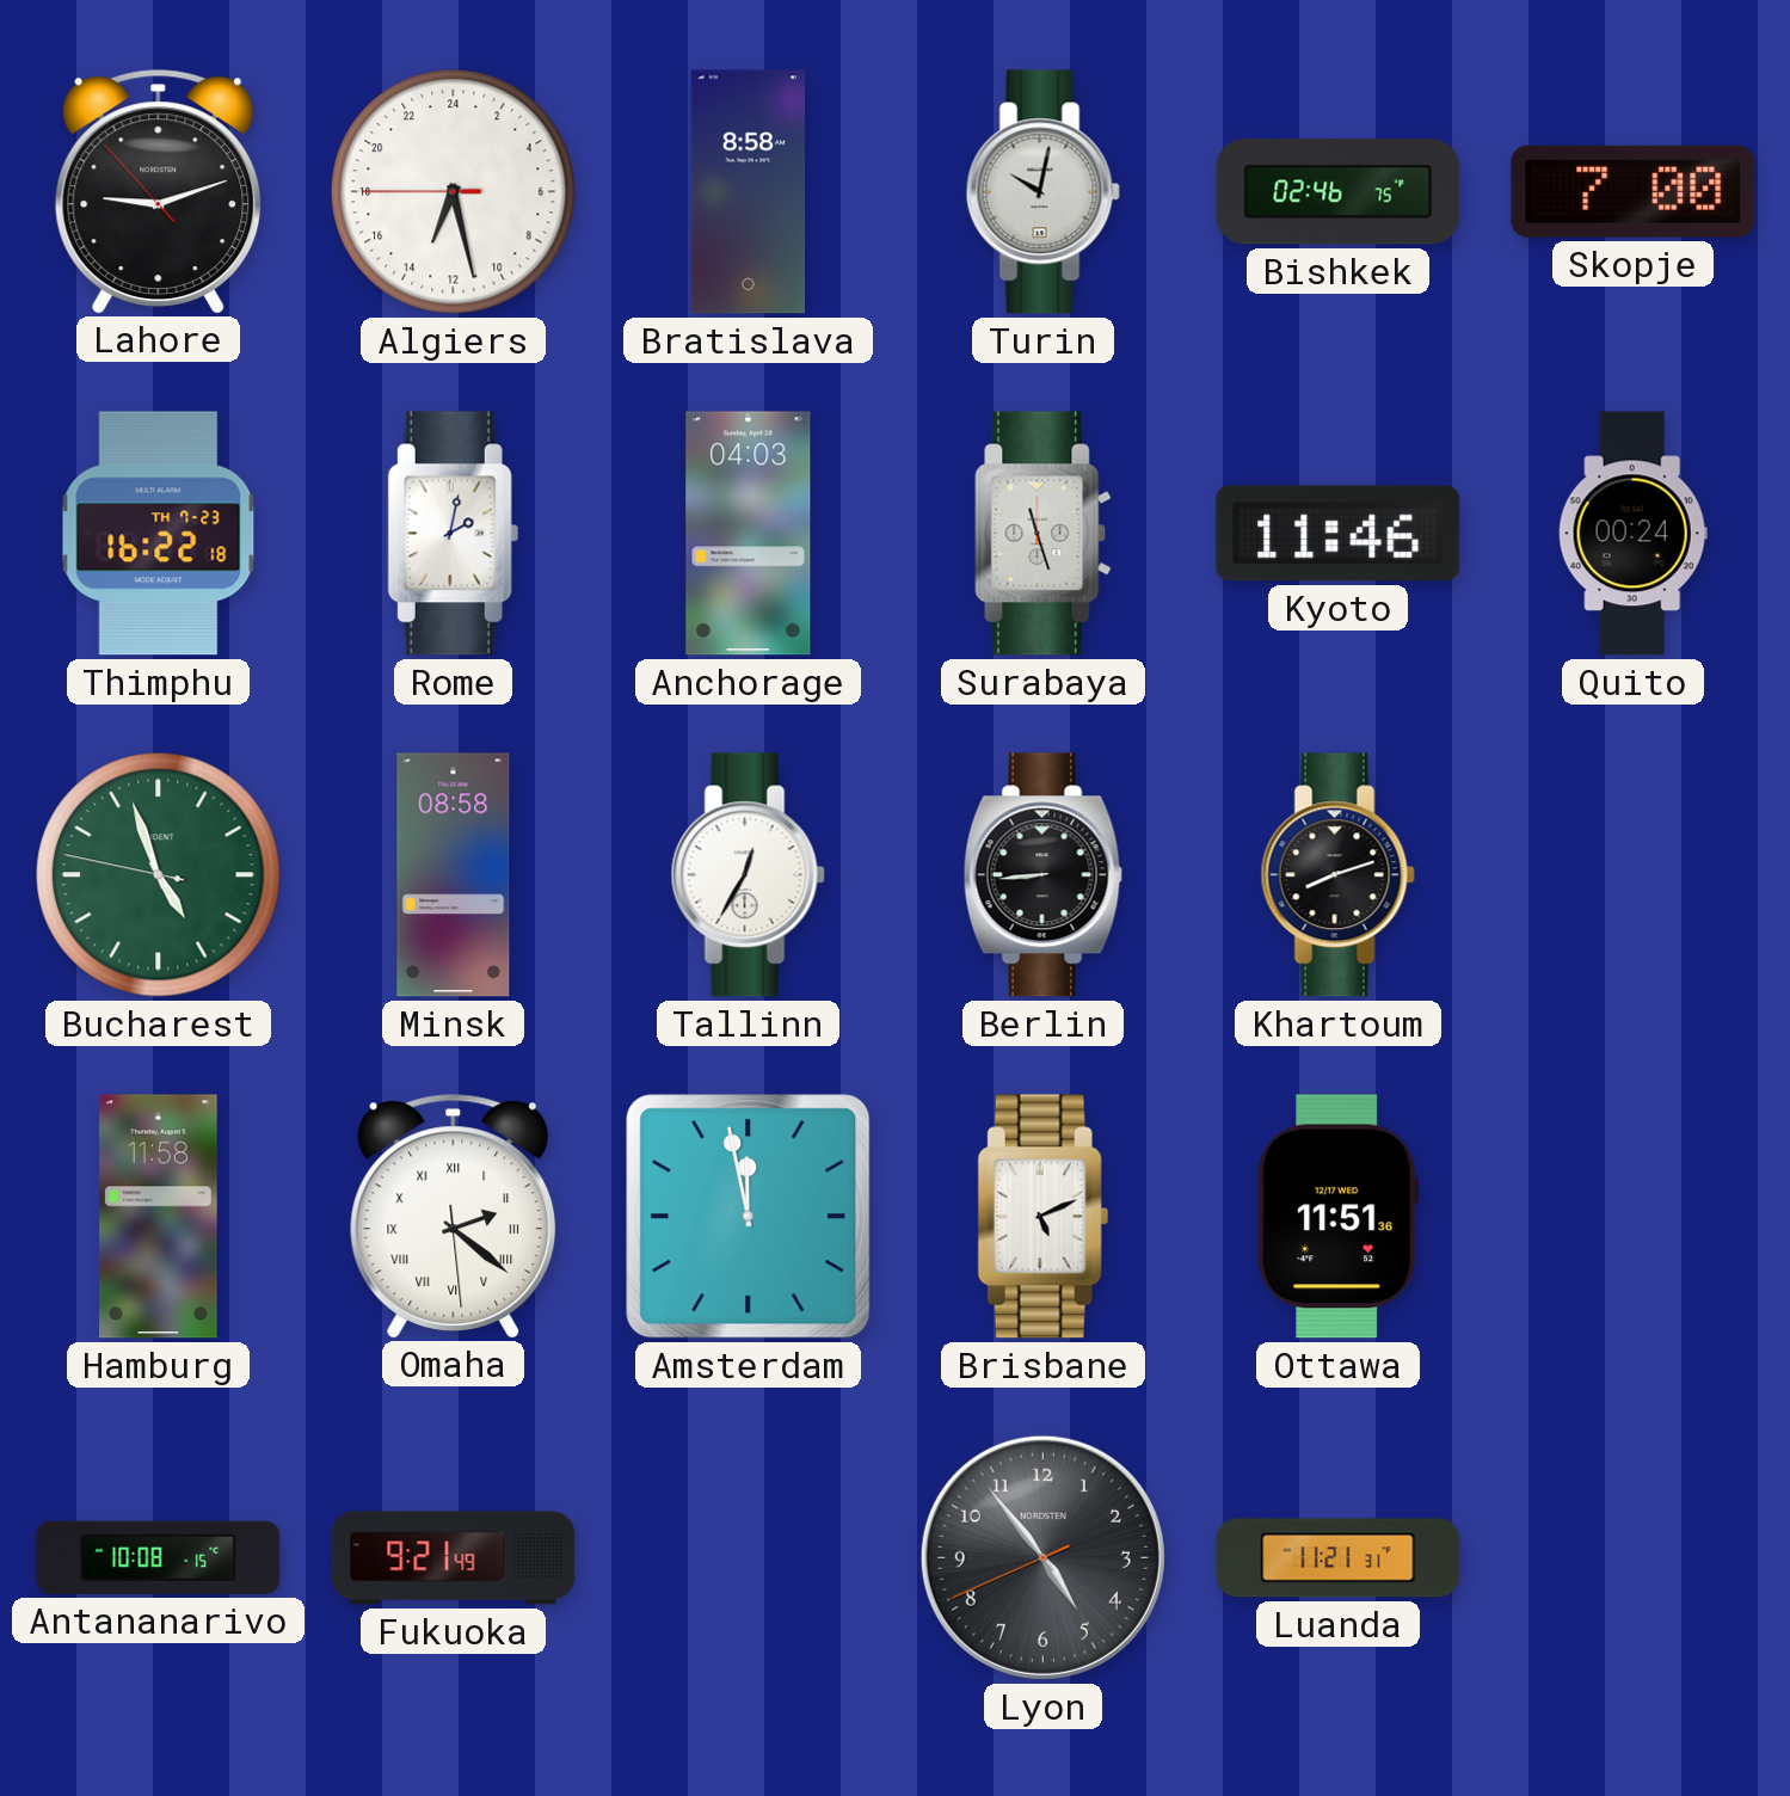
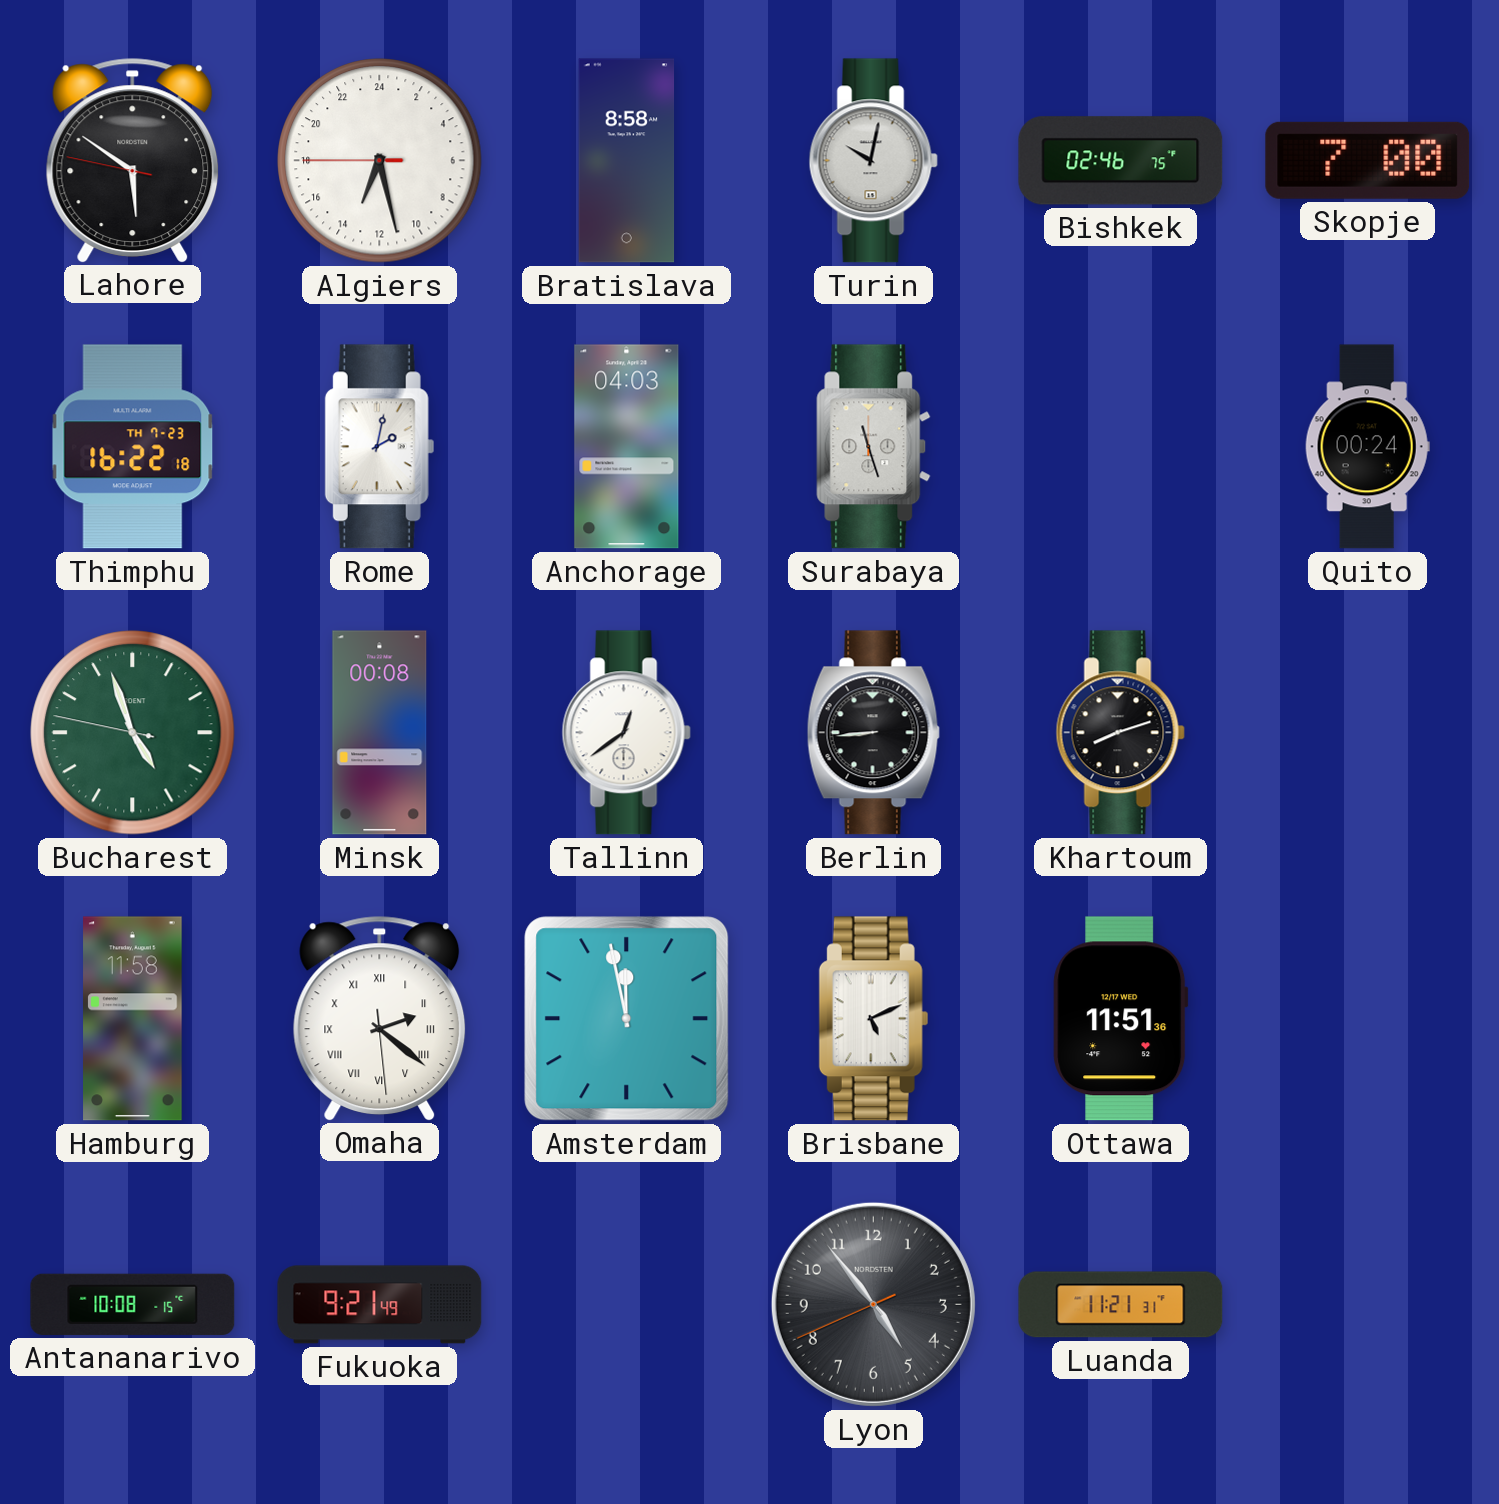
Lahore: 9:11 -> 5:50 (133, 160)
Kyoto: 11:46 -> none (1339, 534)
Minsk: 08:58 -> 00:08 (380, 733)
Tallinn: 12:35 -> 12:39 (626, 733)
